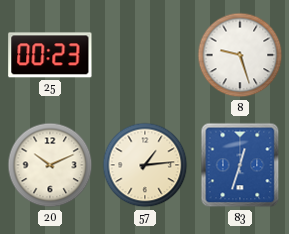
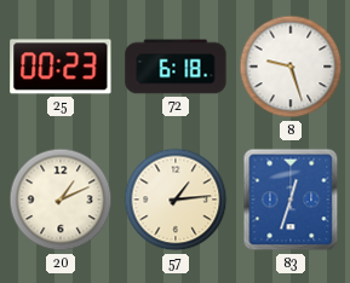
72: none -> 6:18 (176, 67)
20: 10:11 -> 1:11 (61, 200)
